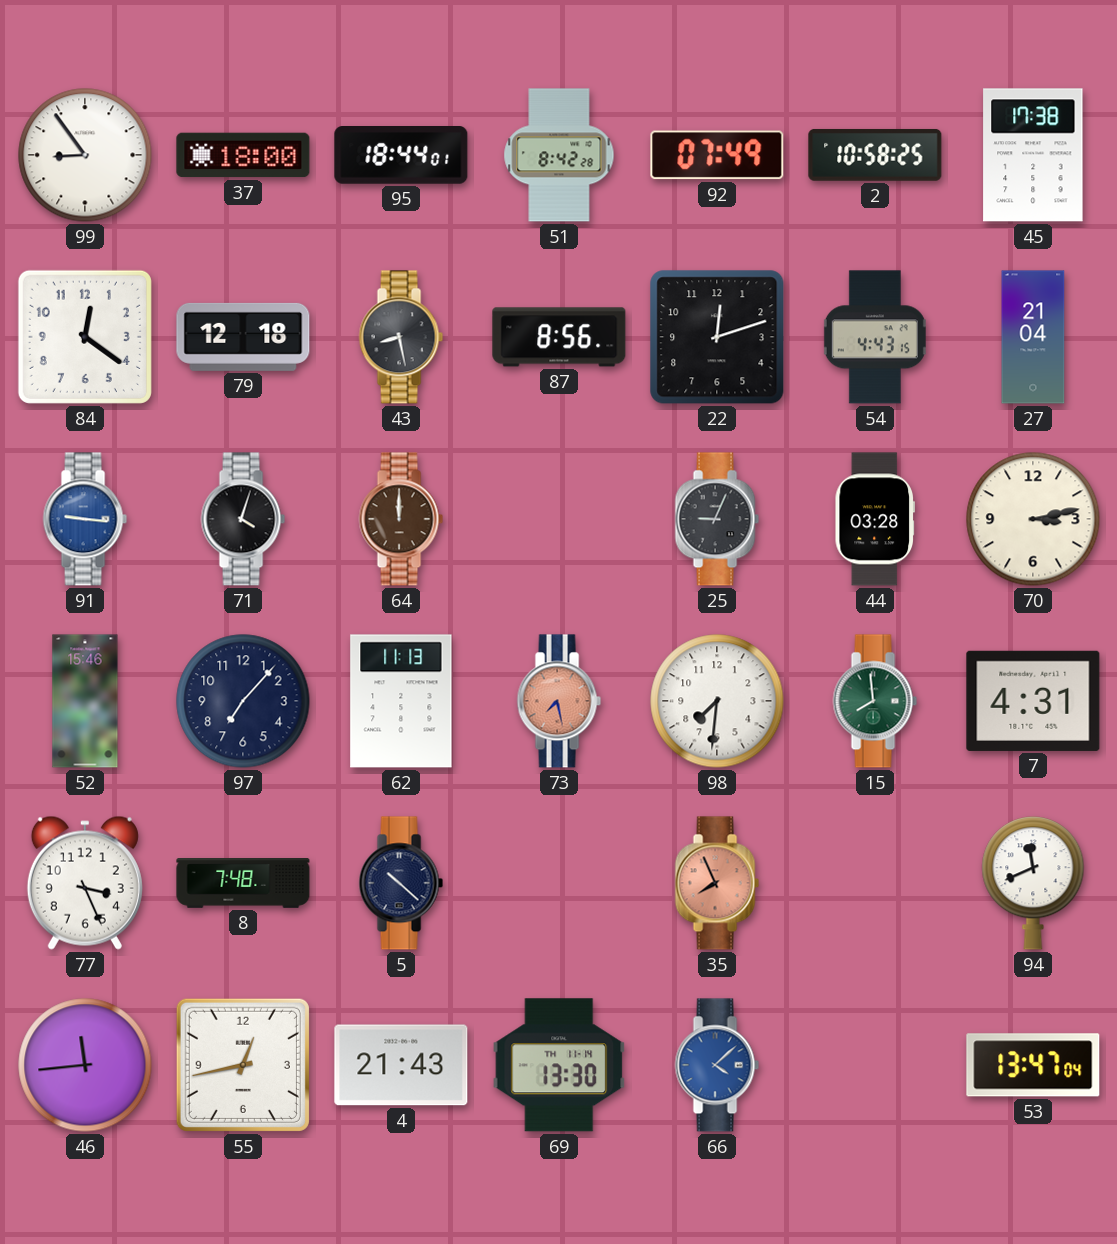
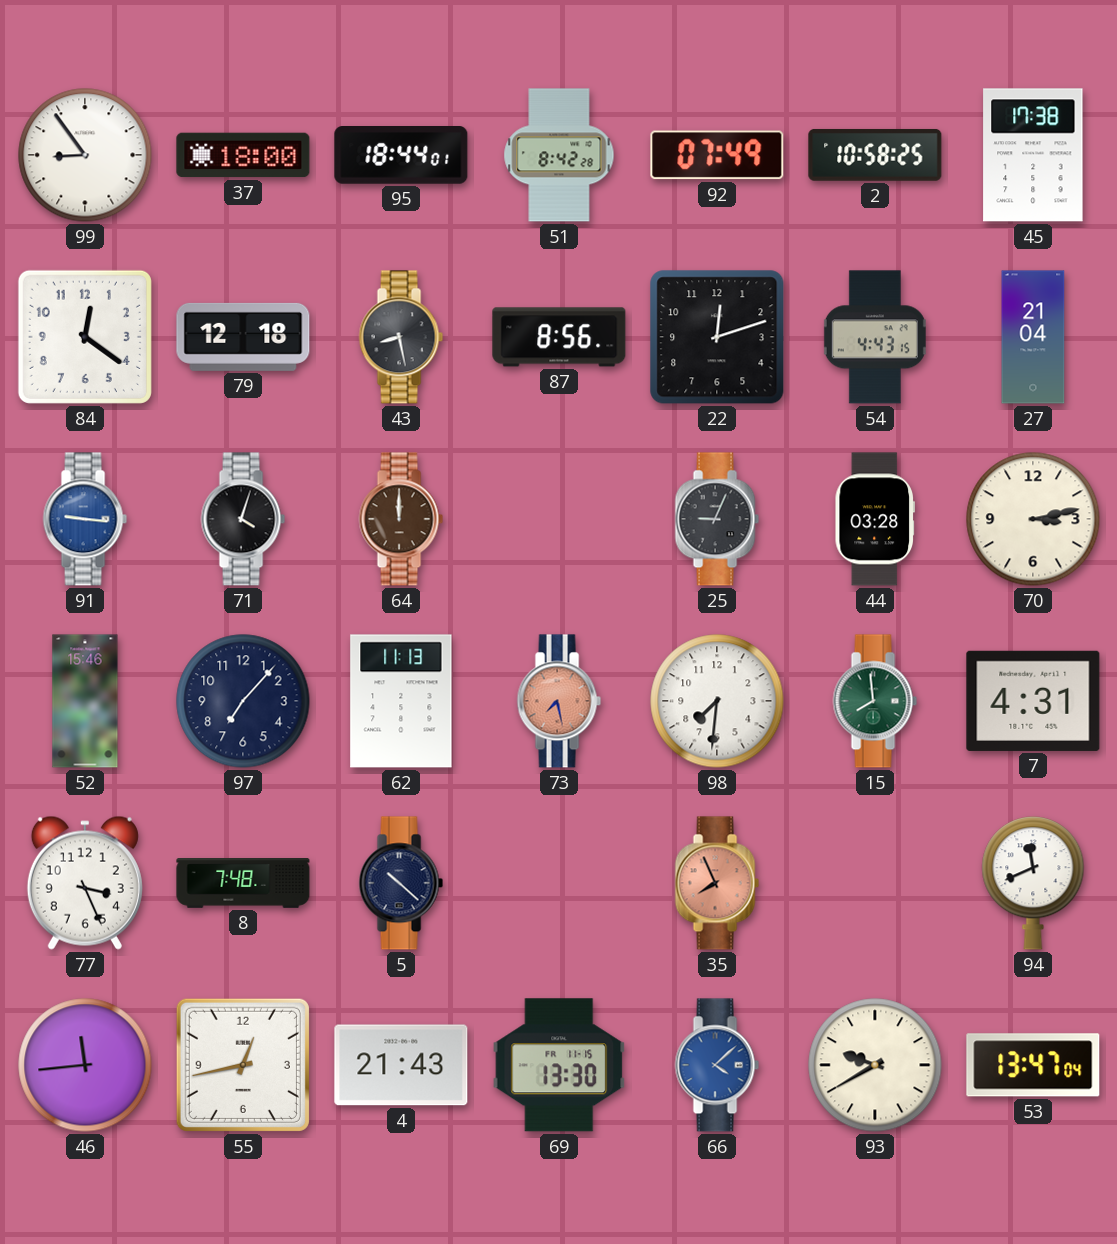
69 date: TH 11-14 -> FR 11-15 (559, 1065)
93: none -> 9:40 (875, 1065)
